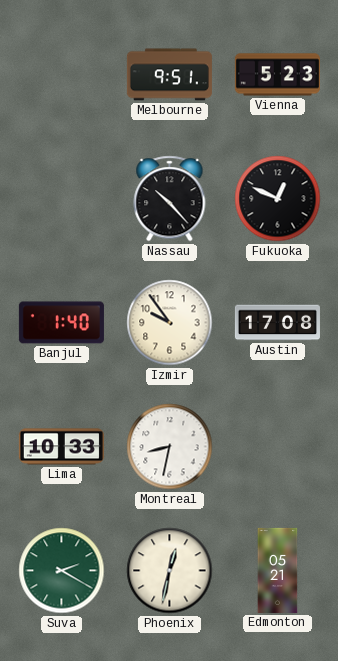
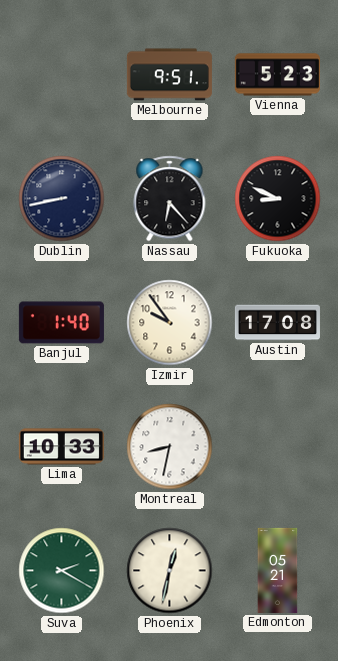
Dublin: none -> 8:43 (62, 199)
Nassau: 10:23 -> 6:23 (170, 199)
Fukuoka: 12:49 -> 8:49 (278, 199)
